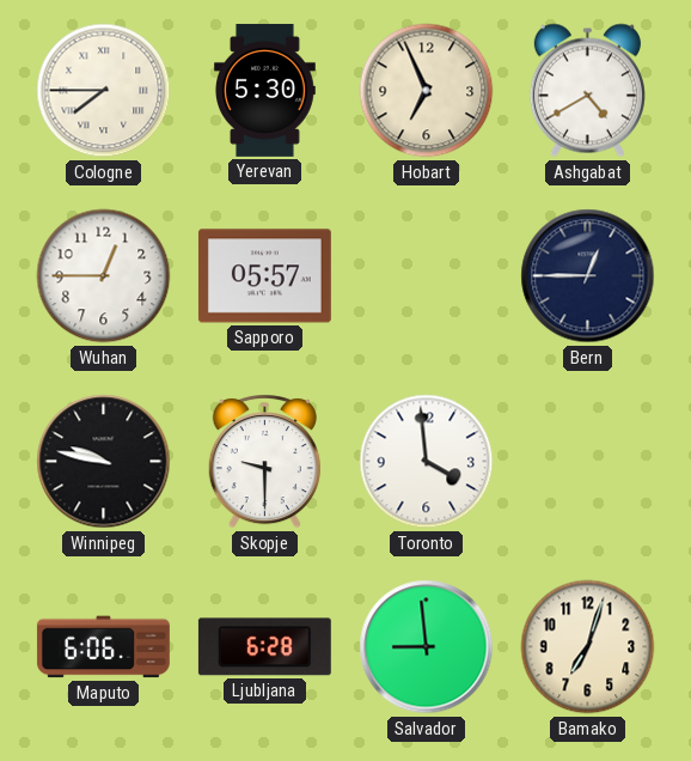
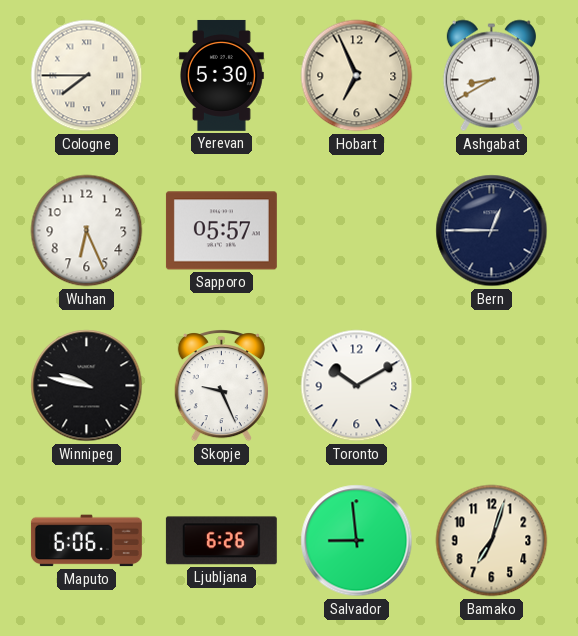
Ashgabat: 4:40 -> 8:40 (491, 76)
Wuhan: 12:45 -> 6:26 (87, 231)
Skopje: 9:30 -> 9:26 (221, 386)
Toronto: 3:59 -> 10:10 (357, 386)
Ljubljana: 6:28 -> 6:26 (221, 541)
